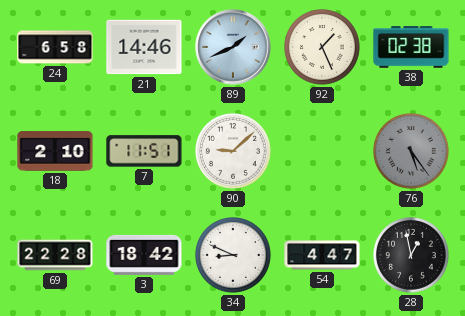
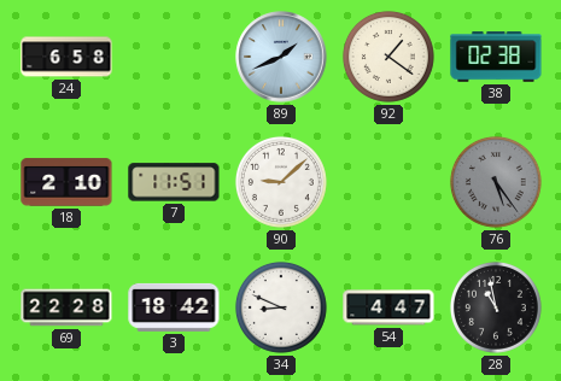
21: 14:46 -> none (144, 47)
92: 1:26 -> 1:21 (388, 57)
28: 12:58 -> 10:58 (496, 307)
